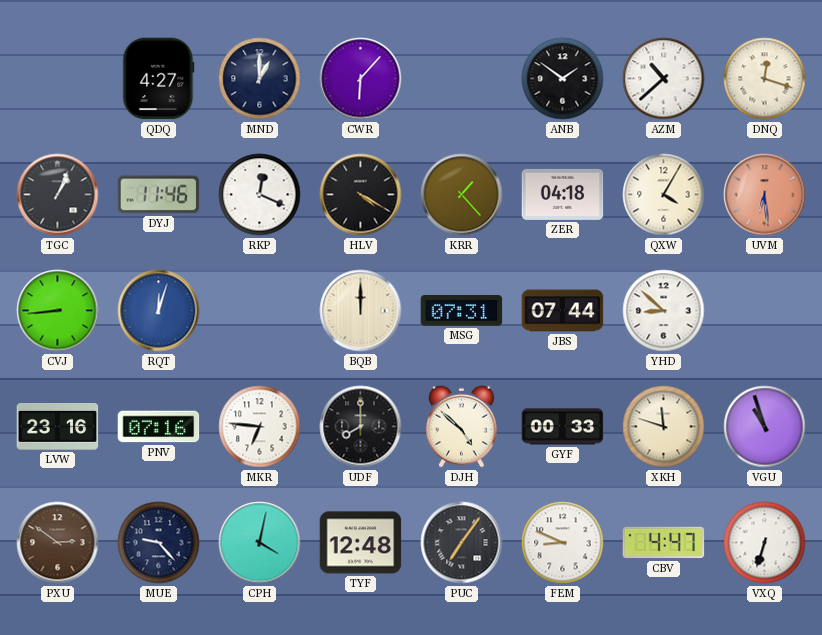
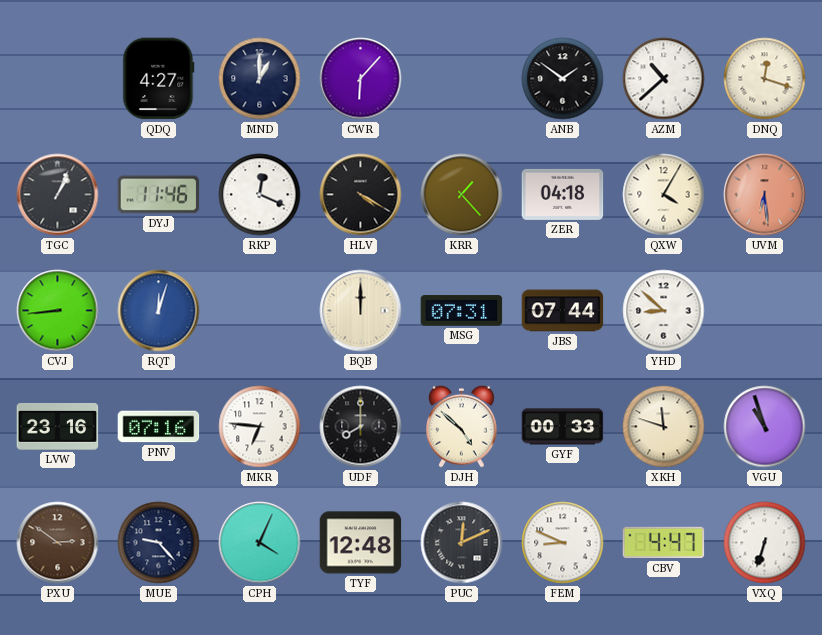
CPH: 4:02 -> 4:04 (260, 543)
PUC: 7:06 -> 12:11 (462, 543)
